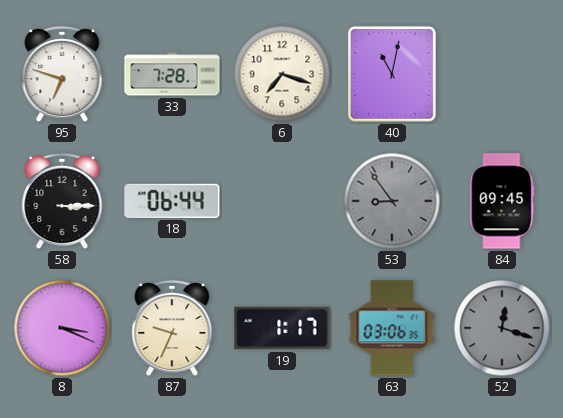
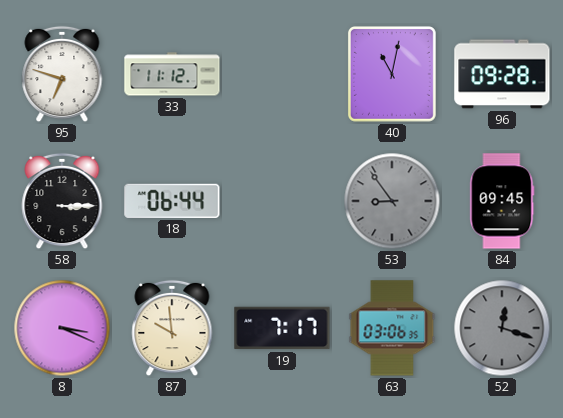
33: 7:28 -> 11:12 (172, 74)
6: 7:18 -> none (282, 74)
96: none -> 09:28 (502, 74)
87: 9:34 -> 9:59 (172, 328)
19: 1:17 -> 7:17 (282, 328)
